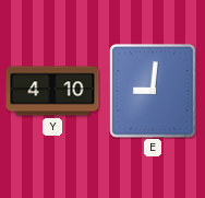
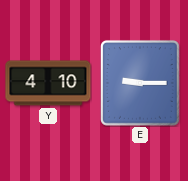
E: 9:01 -> 9:15 (140, 83)
